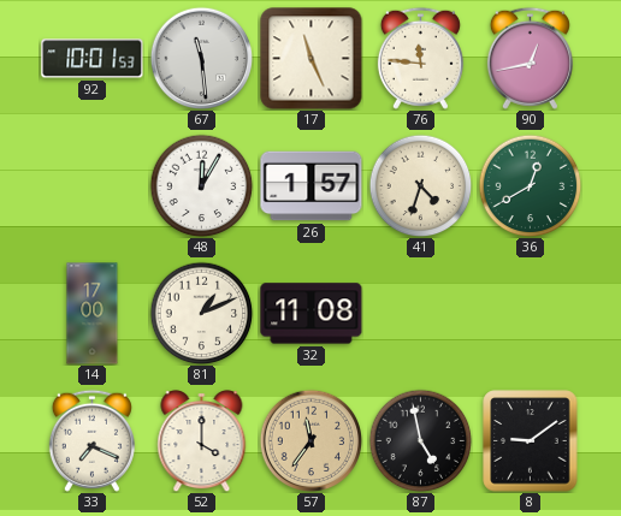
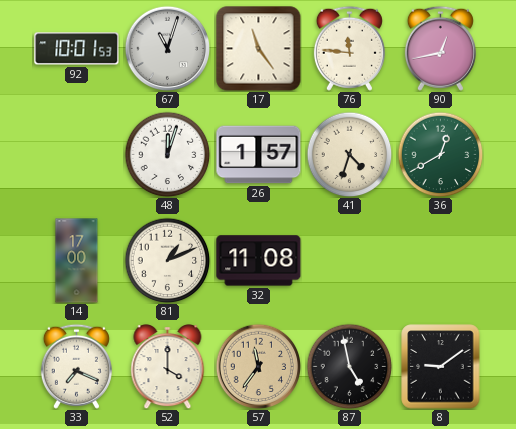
67: 11:29 -> 11:03 (167, 48)
17: 11:26 -> 11:24 (259, 49)
48: 12:05 -> 12:03 (167, 154)
